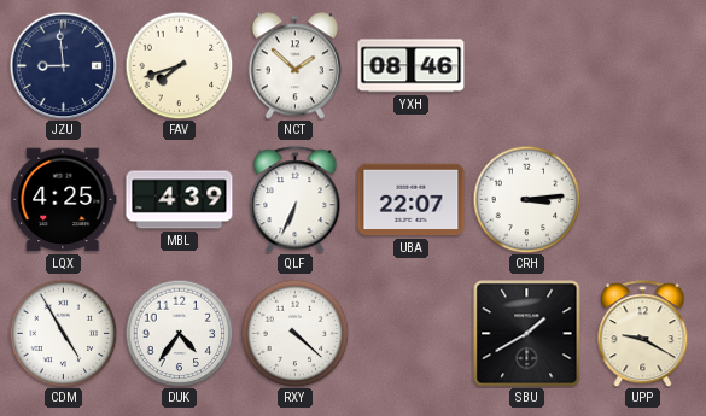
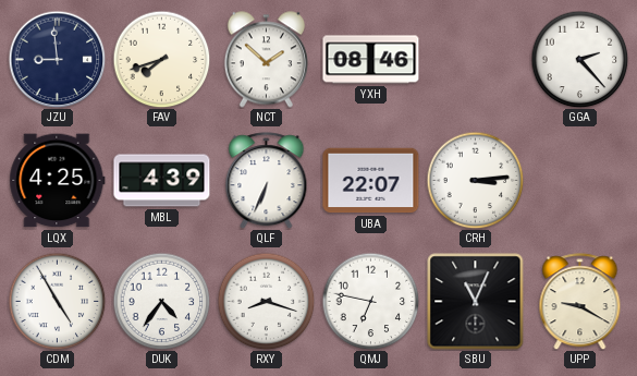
GGA: none -> 2:23 (579, 59)
RXY: 4:22 -> 8:18 (266, 301)
QMJ: none -> 6:47 (370, 301)
SBU: 1:40 -> 11:04 (476, 302)
